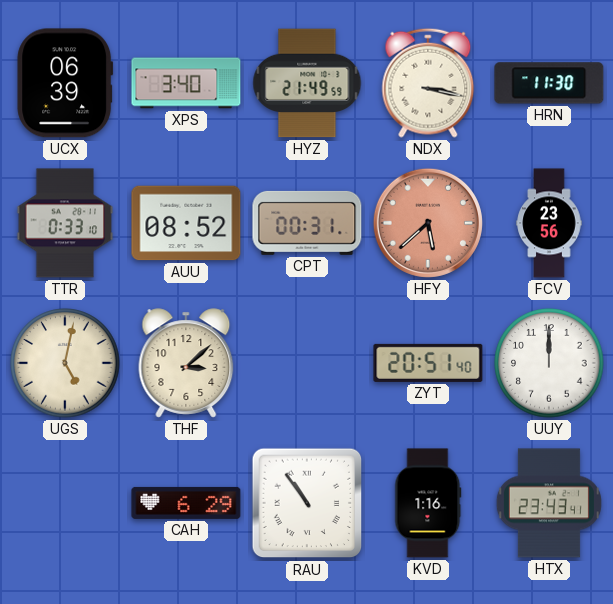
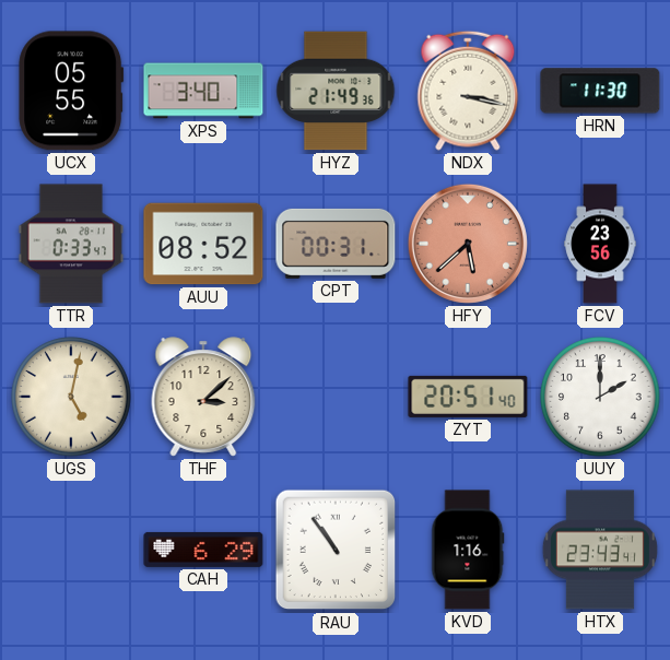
UCX: 06:39 -> 05:55 (71, 91)
HYZ: 21:49:59 -> 21:49:36 (336, 91)
TTR: 0:33:10 -> 0:33:47 (71, 244)
UUY: 12:00 -> 2:00 (600, 397)
